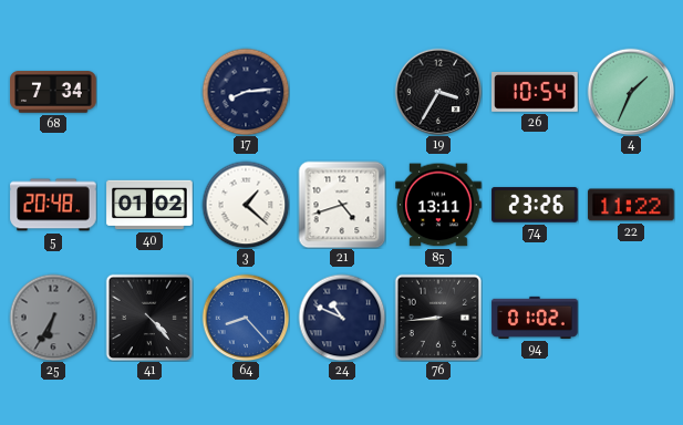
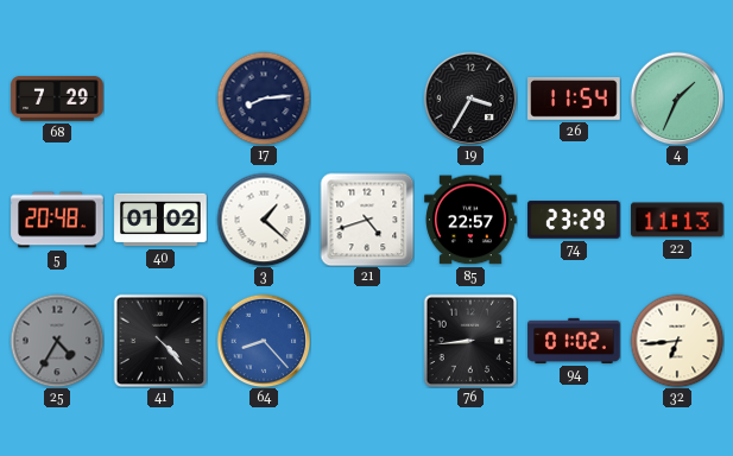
68: 7:34 -> 7:29 (57, 99)
26: 10:54 -> 11:54 (574, 99)
85: 13:11 -> 22:57 (470, 220)
74: 23:26 -> 23:29 (574, 220)
22: 11:22 -> 11:13 (677, 220)
25: 6:35 -> 4:35 (57, 341)
24: 10:49 -> none (342, 318)
32: none -> 6:44 (677, 341)
